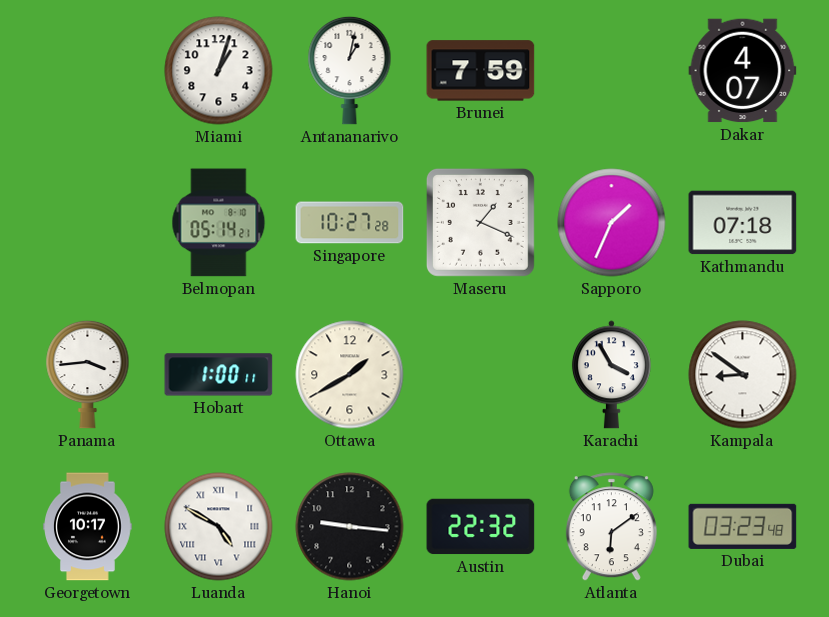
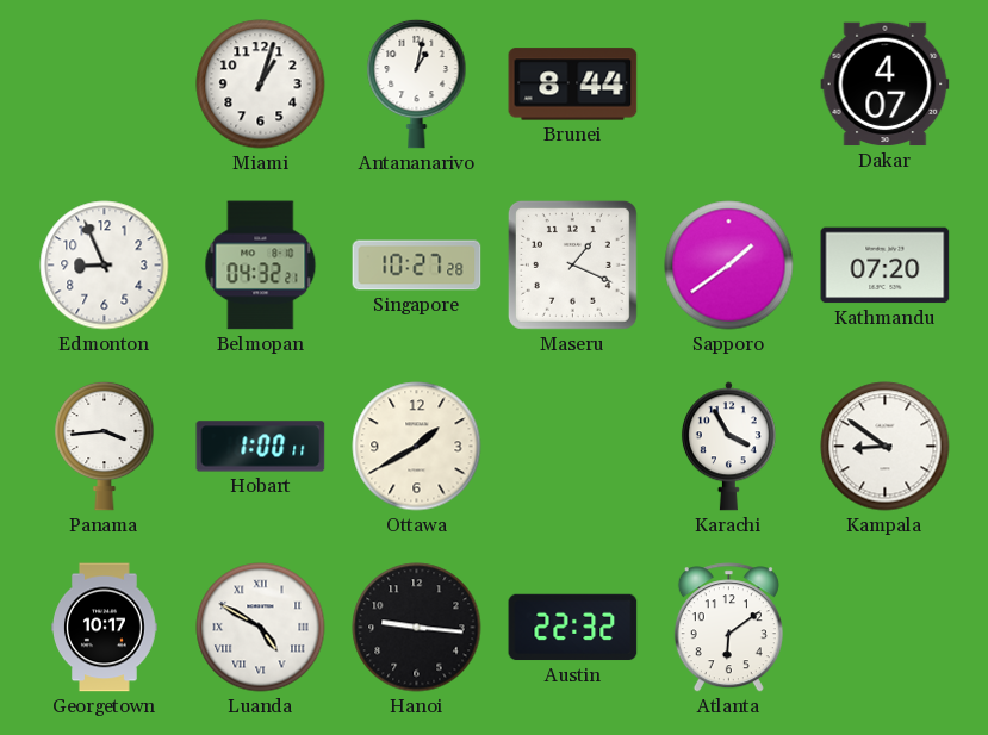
Brunei: 7:59 -> 8:44 (573, 85)
Edmonton: none -> 8:56 (105, 266)
Belmopan: 05:14 -> 04:32 (261, 266)
Sapporo: 1:34 -> 1:39 (729, 266)
Kathmandu: 07:18 -> 07:20 (886, 266)
Dubai: 03:23 -> none (743, 526)
